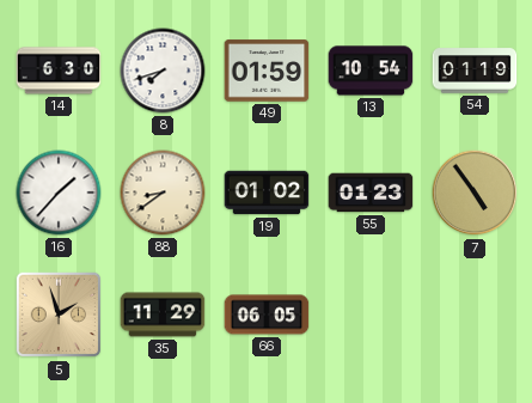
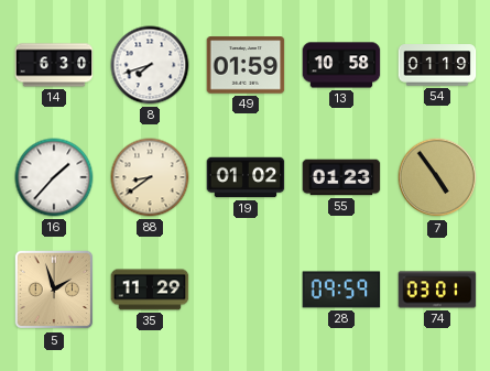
13: 10:54 -> 10:58 (341, 65)
66: 06:05 -> none (267, 315)
28: none -> 09:59 (341, 290)
74: none -> 03:01 (437, 290)
